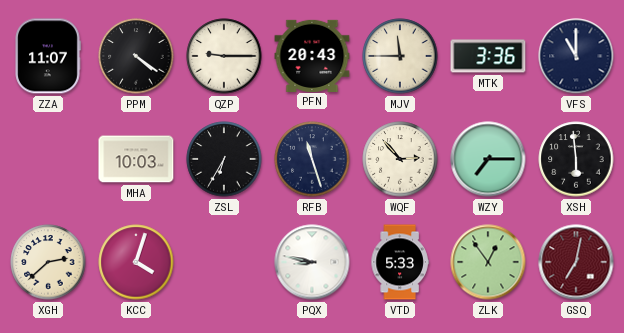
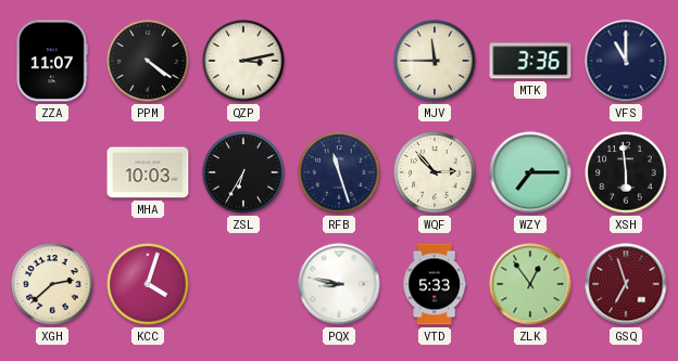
QZP: 9:15 -> 3:13 (243, 61)
PFN: 20:43 -> none (312, 55)
GSQ: 7:02 -> 6:57 (626, 284)
